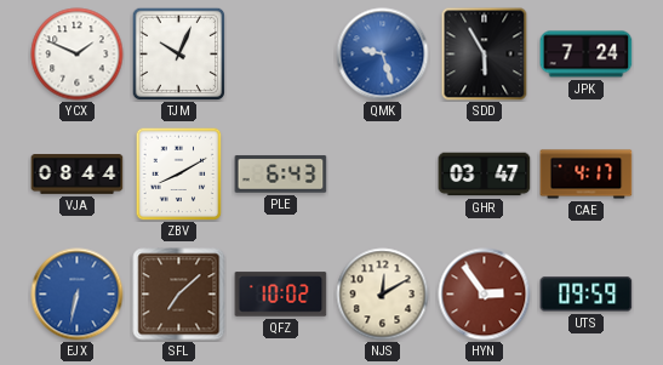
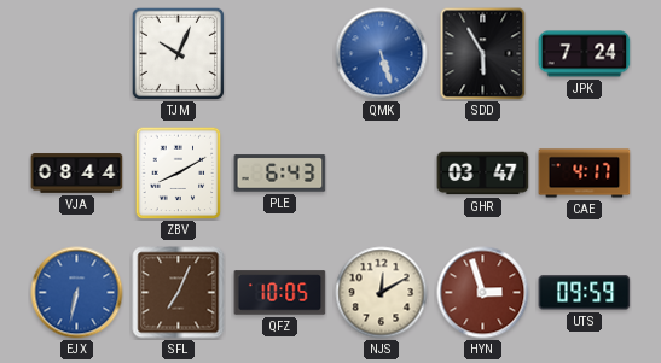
YCX: 1:49 -> none (78, 55)
QMK: 9:27 -> 5:27 (382, 54)
SFL: 7:08 -> 7:04 (179, 293)
QFZ: 10:02 -> 10:05 (280, 293)
HYN: 2:54 -> 2:57 (483, 293)
